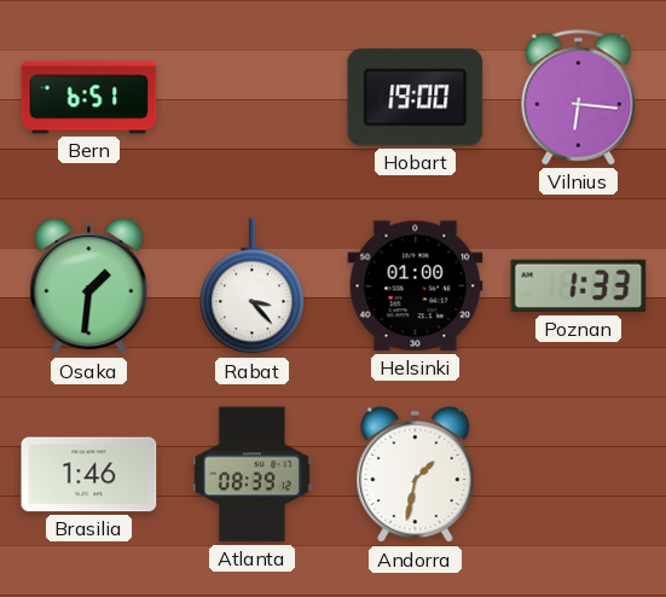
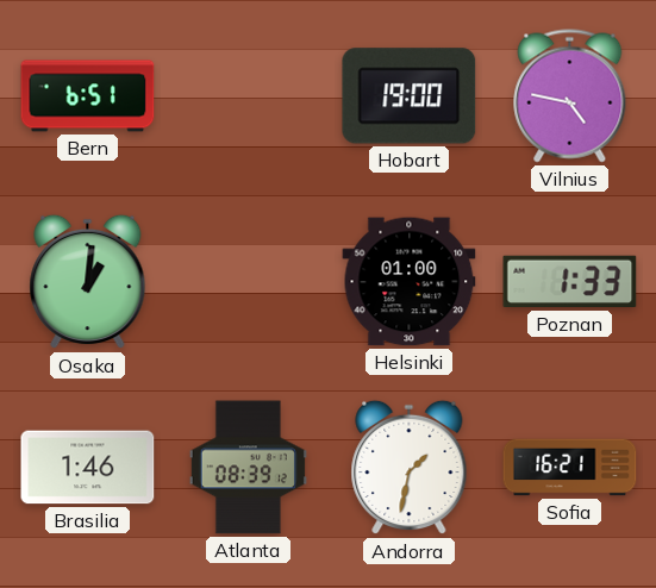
Vilnius: 6:16 -> 4:47 (570, 96)
Osaka: 1:31 -> 1:01 (88, 282)
Rabat: 3:23 -> none (253, 286)
Sofia: none -> 16:21 (570, 468)
